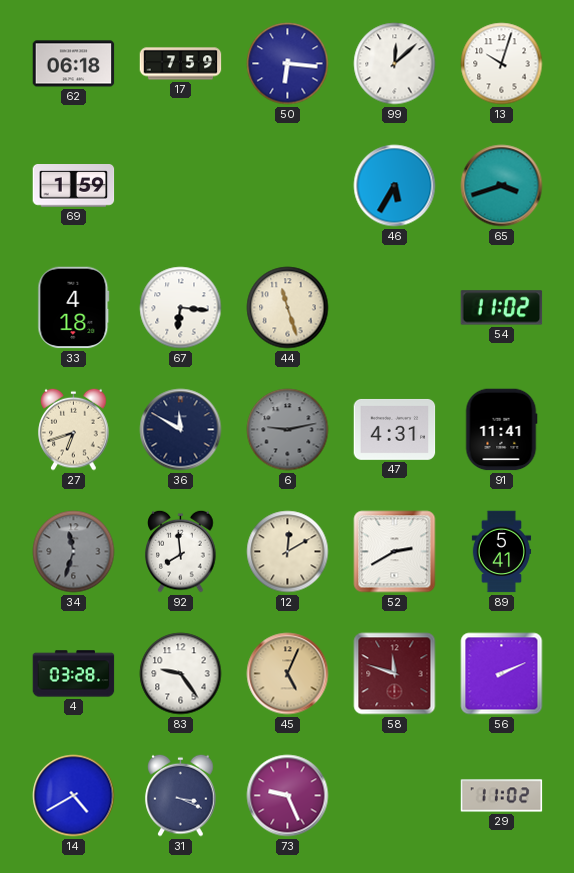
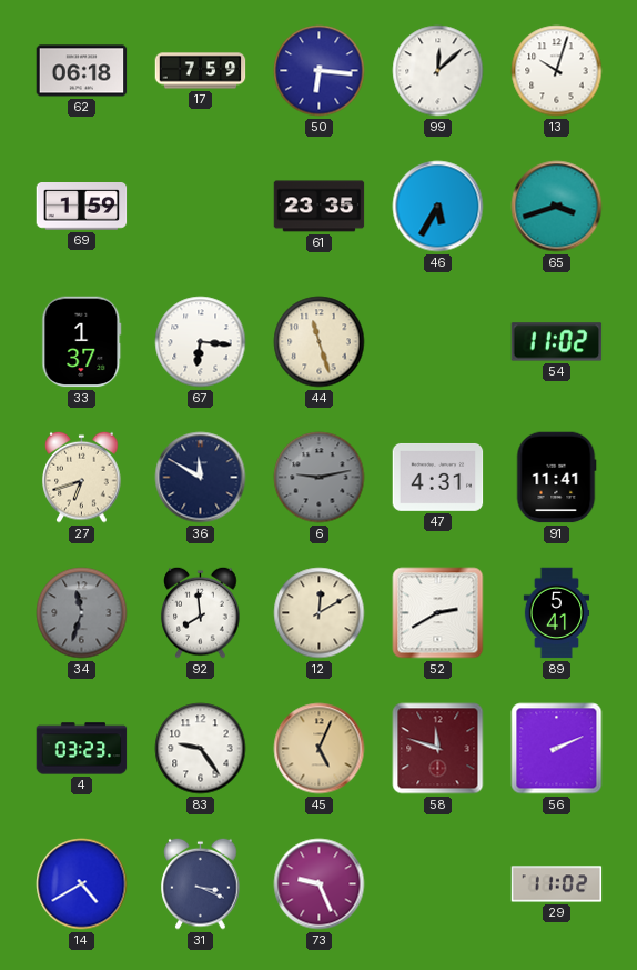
61: none -> 23:35 (320, 207)
33: 4:18 -> 1:37 (82, 342)
4: 03:28 -> 03:23 (82, 749)
